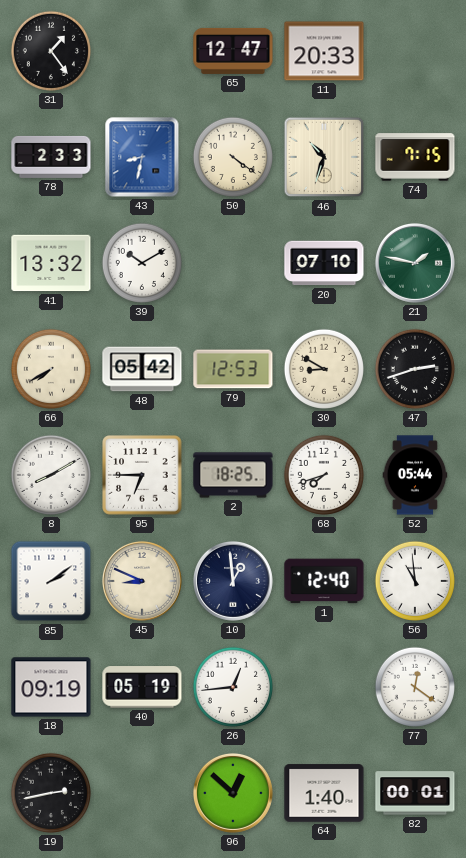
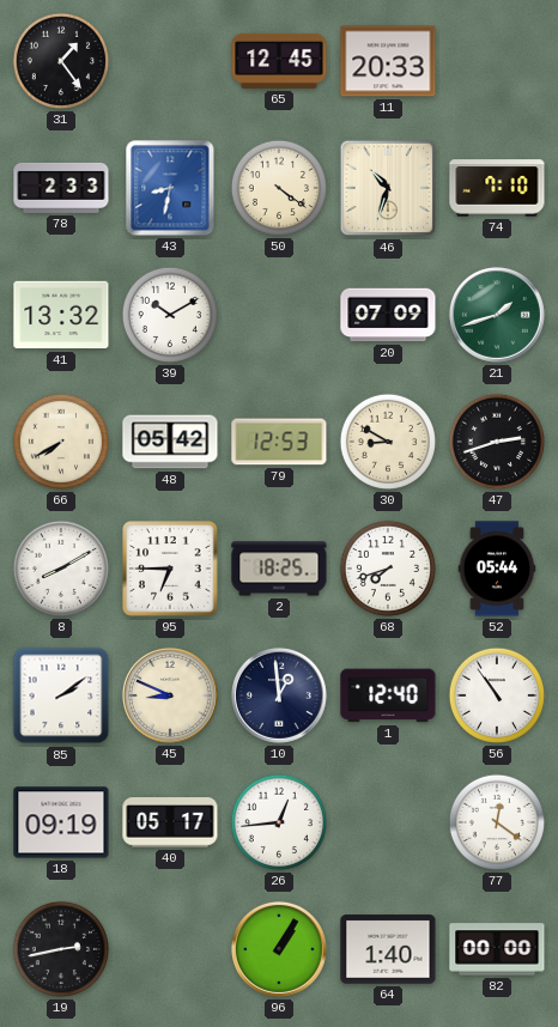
65: 12:47 -> 12:45 (279, 61)
74: 7:15 -> 7:10 (497, 188)
20: 07:10 -> 07:09 (388, 315)
21: 1:47 -> 1:42 (497, 315)
56: 10:59 -> 10:54 (497, 695)
40: 05:19 -> 05:17 (170, 822)
96: 12:52 -> 1:05 (279, 949)
82: 00:01 -> 00:00 (497, 949)
